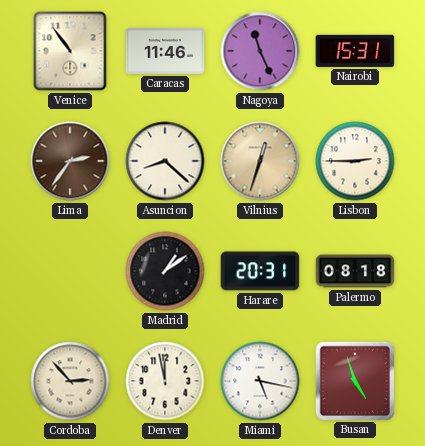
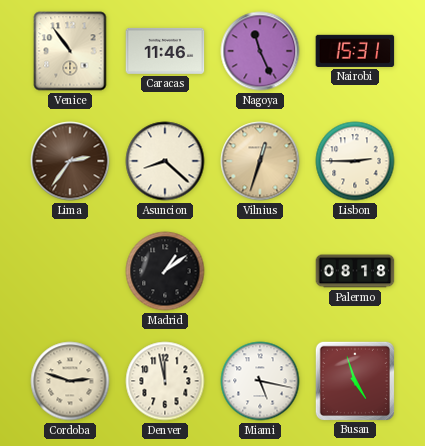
Harare: 20:31 -> none (260, 271)
Cordoba: 2:53 -> 2:48 (70, 381)
